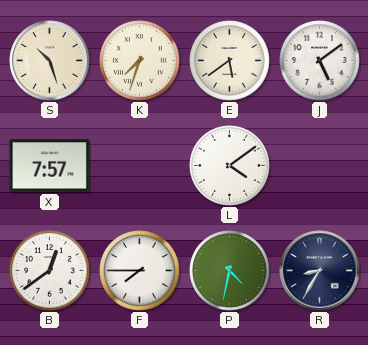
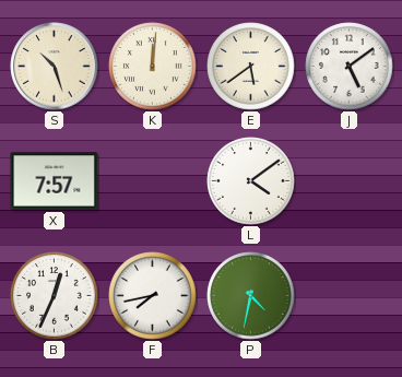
K: 7:33 -> 12:01 (153, 67)
B: 12:39 -> 12:34 (55, 296)
F: 7:45 -> 7:43 (153, 296)
R: 8:35 -> none (320, 271)
